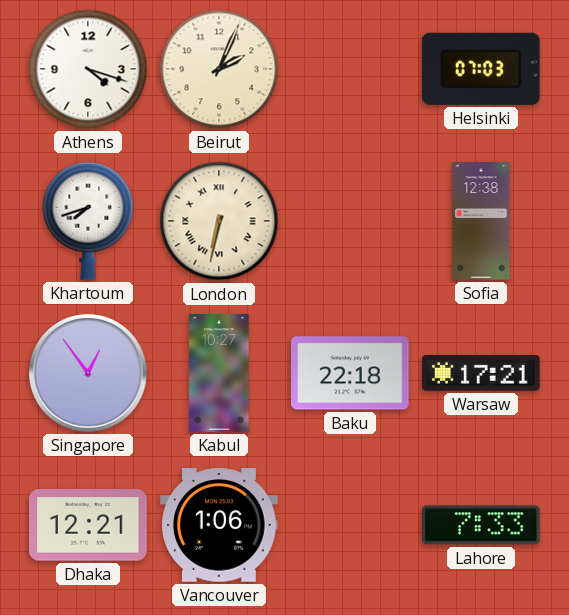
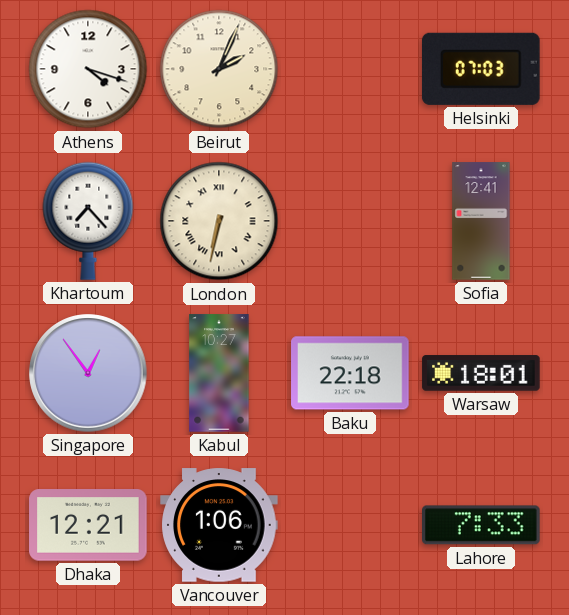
Khartoum: 7:42 -> 7:23 (88, 221)
Sofia: 12:38 -> 12:41 (481, 221)
Warsaw: 17:21 -> 18:01 (481, 373)
